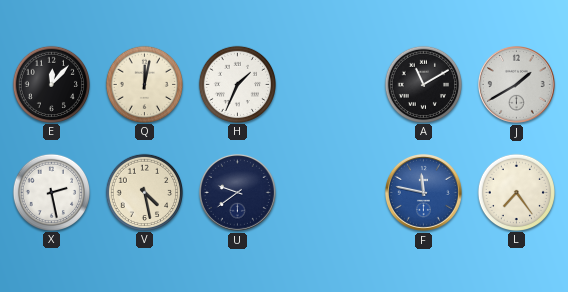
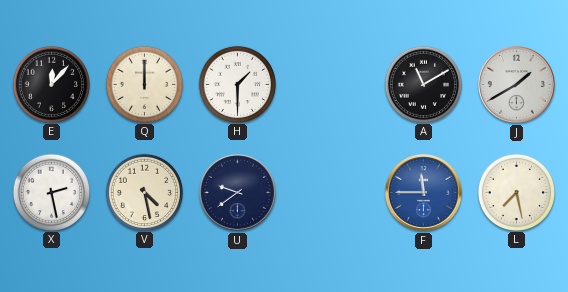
Q: 12:02 -> 12:00 (144, 84)
H: 1:34 -> 1:30 (237, 84)
F: 11:47 -> 11:45 (423, 192)
L: 7:24 -> 7:28 (516, 192)
